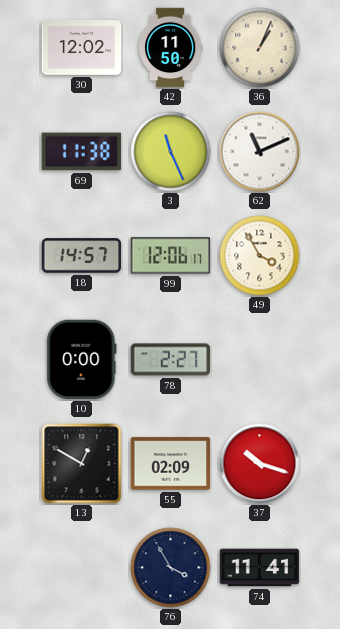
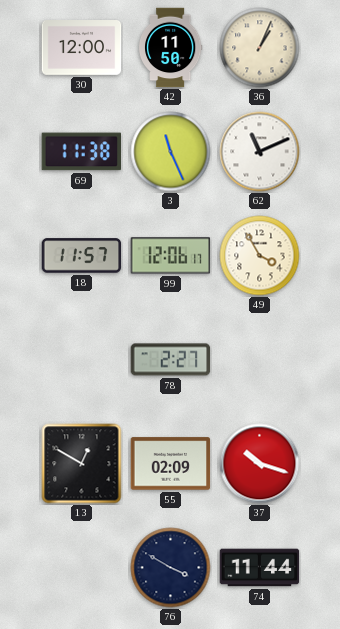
30: 12:02 -> 12:00 (82, 48)
18: 14:57 -> 11:57 (82, 256)
10: 0:00 -> none (82, 360)
76: 3:55 -> 3:50 (171, 568)
74: 11:41 -> 11:44 (260, 568)
